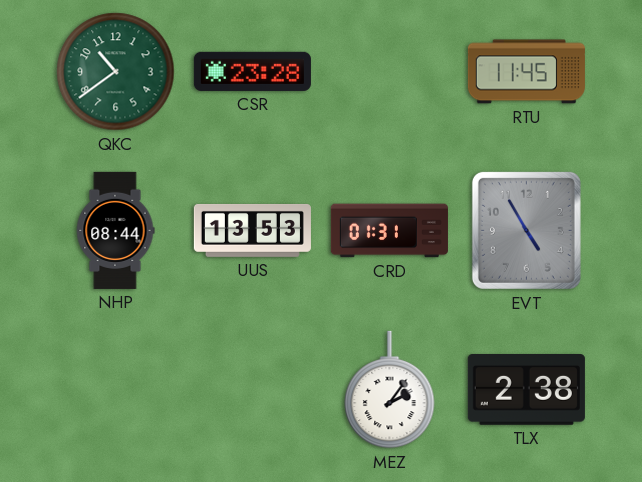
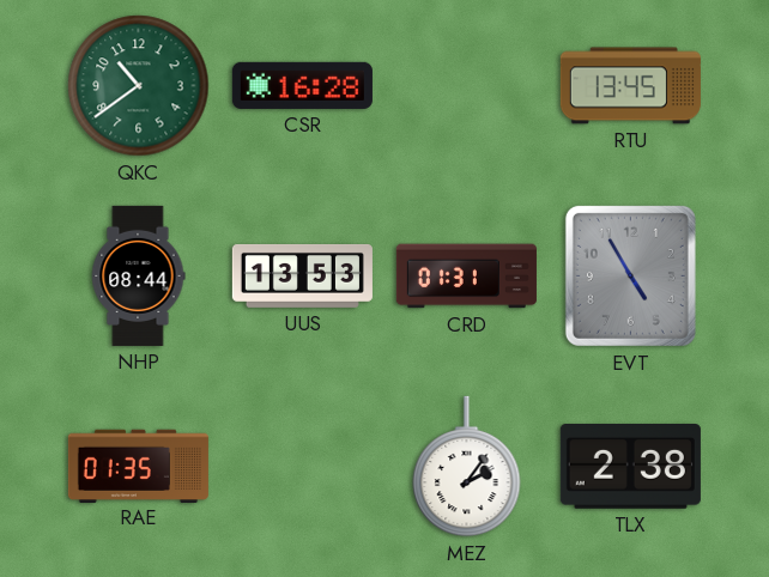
CSR: 23:28 -> 16:28 (302, 85)
RTU: 11:45 -> 13:45 (630, 86)
RAE: none -> 01:35 (138, 466)
